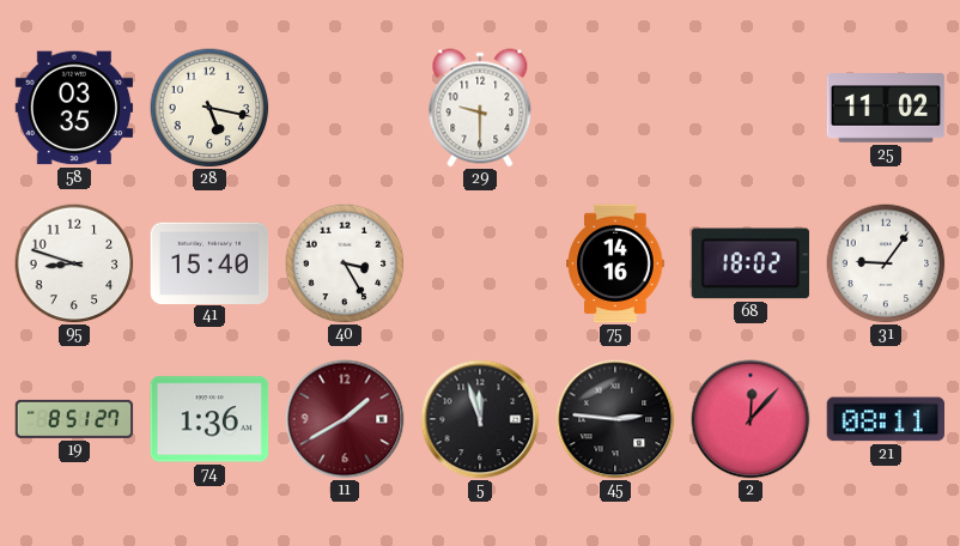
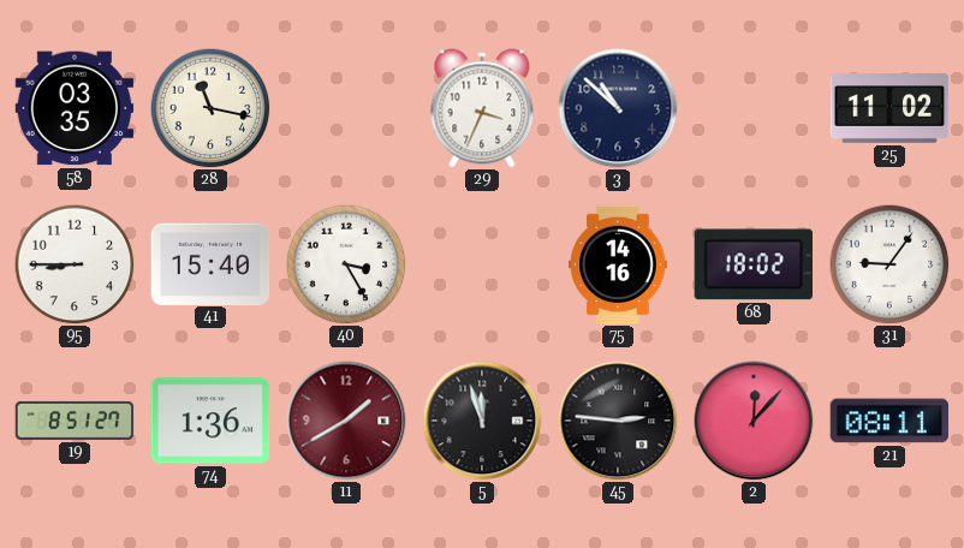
28: 5:17 -> 11:17 (210, 108)
29: 9:30 -> 3:34 (482, 108)
3: none -> 10:52 (618, 108)
95: 8:48 -> 8:45 (75, 264)
